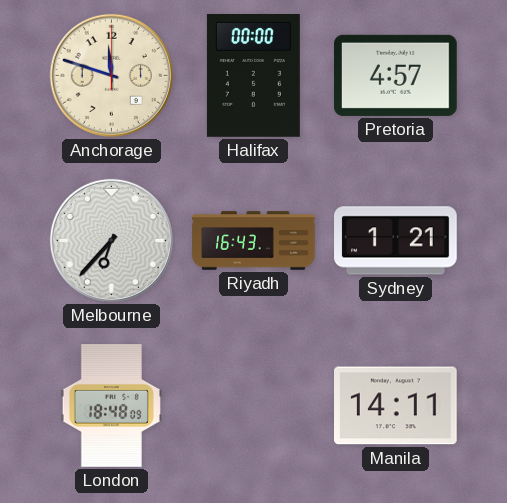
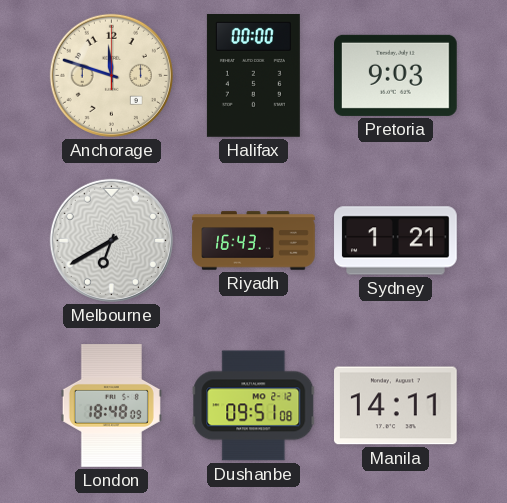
Pretoria: 4:57 -> 9:03 (396, 75)
Melbourne: 6:37 -> 6:40 (111, 240)
Dushanbe: none -> 09:51 (254, 406)
